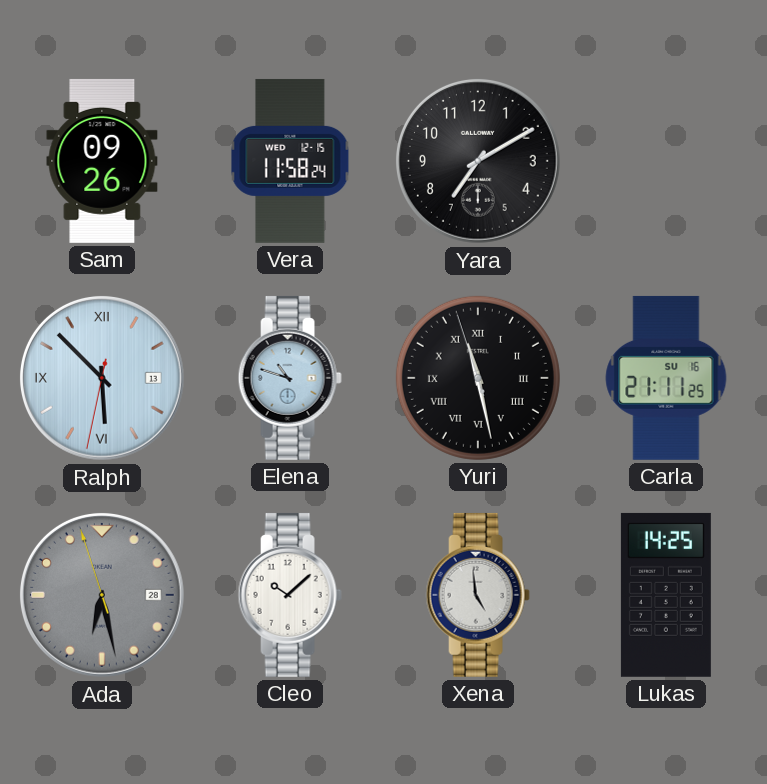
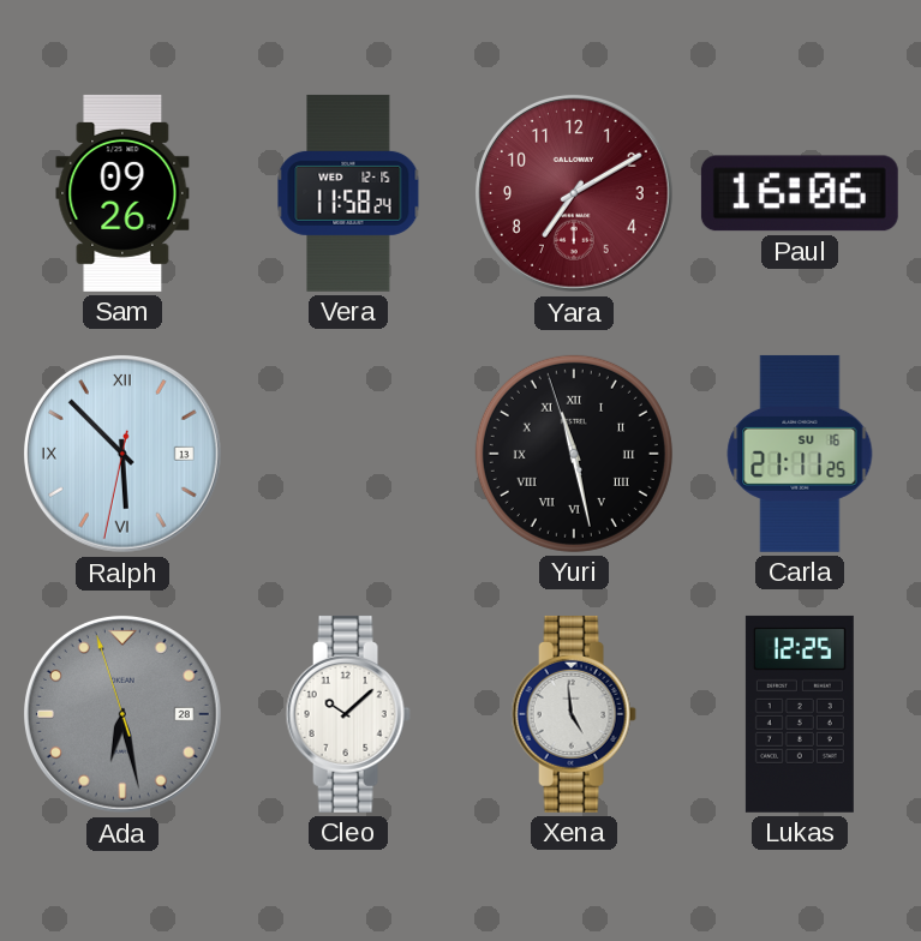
Yara dial: black -> burgundy (574, 193)
Paul: none -> 16:06 (800, 193)
Elena: 10:48 -> none (290, 378)
Lukas: 14:25 -> 12:25 (800, 714)
